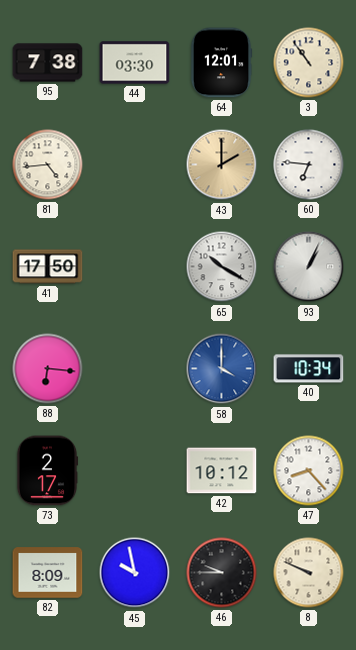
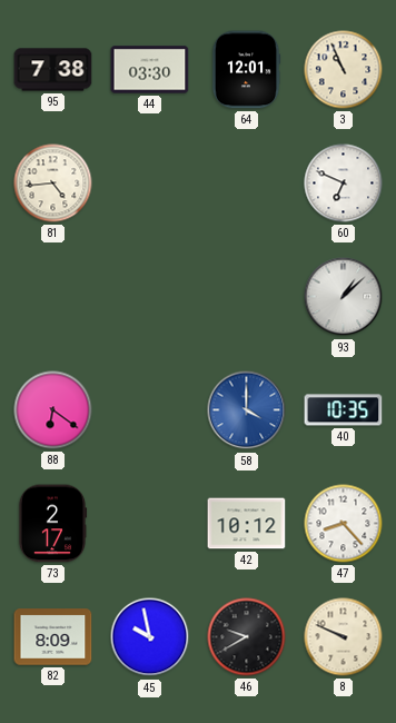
3: 10:54 -> 10:56 (344, 70)
43: 2:00 -> none (222, 165)
60: 6:46 -> 6:49 (344, 184)
41: 17:50 -> none (48, 267)
65: 10:20 -> none (222, 267)
93: 1:04 -> 1:08 (344, 297)
88: 6:16 -> 6:21 (53, 410)
40: 10:34 -> 10:35 (344, 410)
46: 9:45 -> 9:40 (247, 637)
